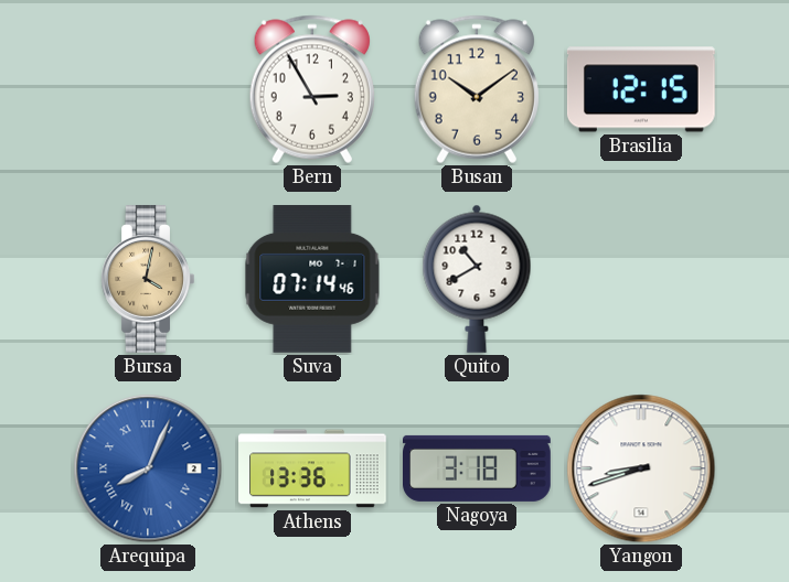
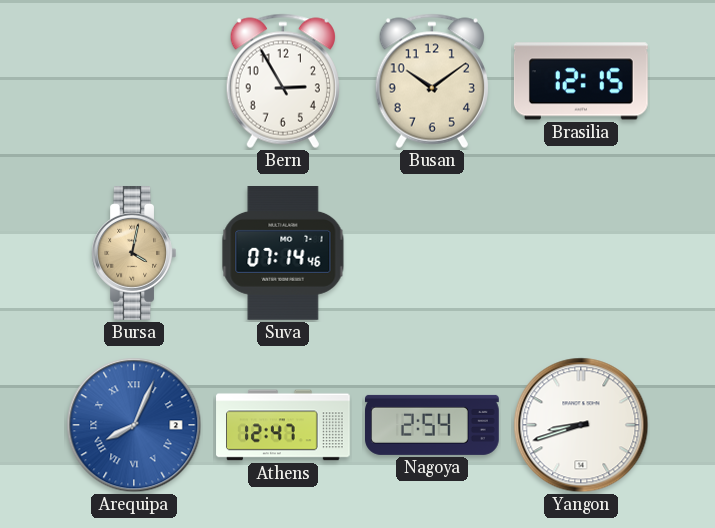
Quito: 10:40 -> none (477, 279)
Athens: 13:36 -> 12:47 (283, 425)
Nagoya: 3:18 -> 2:54 (432, 425)
